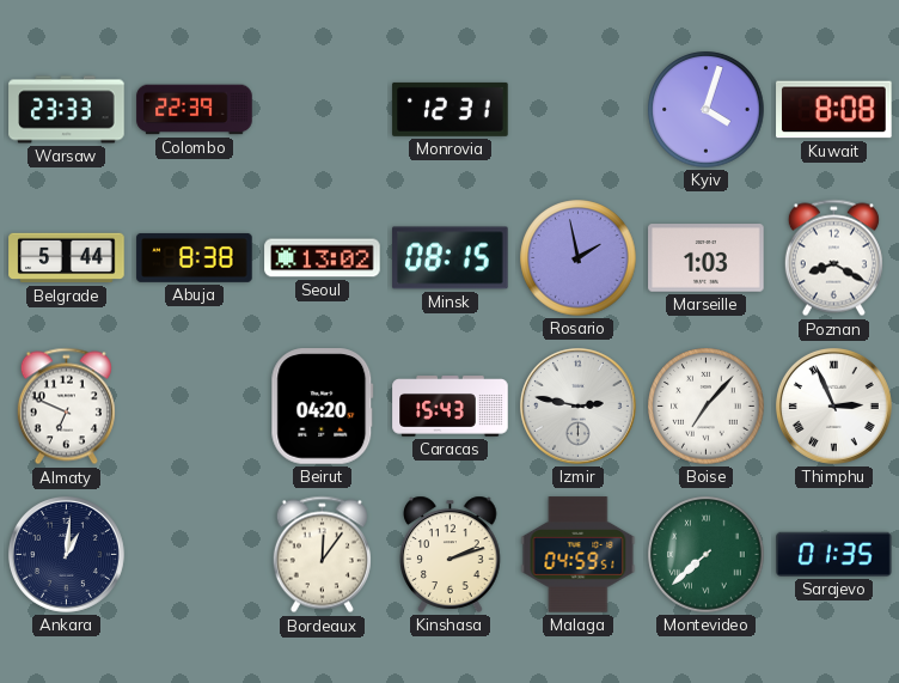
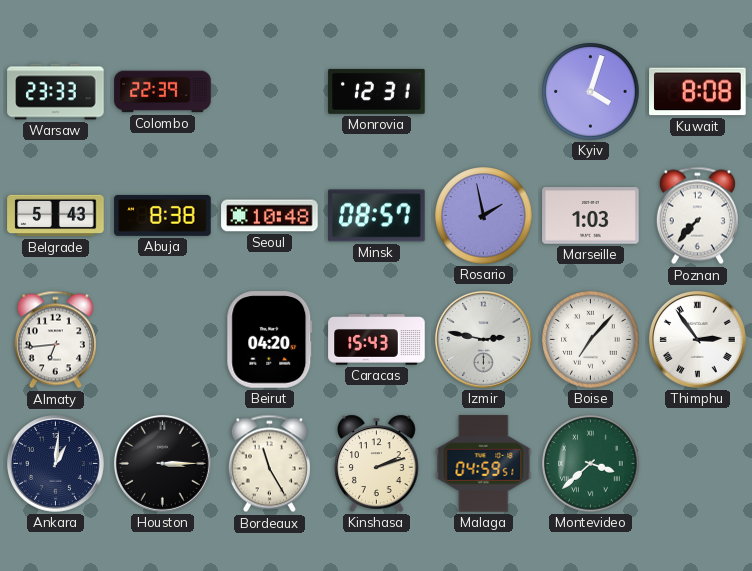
Belgrade: 5:44 -> 5:43 (56, 216)
Seoul: 13:02 -> 10:48 (270, 216)
Minsk: 08:15 -> 08:57 (377, 216)
Poznan: 8:20 -> 7:37 (697, 216)
Almaty: 6:49 -> 6:44 (55, 340)
Thimphu: 2:56 -> 2:54 (697, 339)
Houston: none -> 3:15 (162, 463)
Bordeaux: 12:06 -> 11:25 (269, 464)
Montevideo: 7:38 -> 3:38 (591, 464)
Sarajevo: 01:35 -> none (834, 554)
